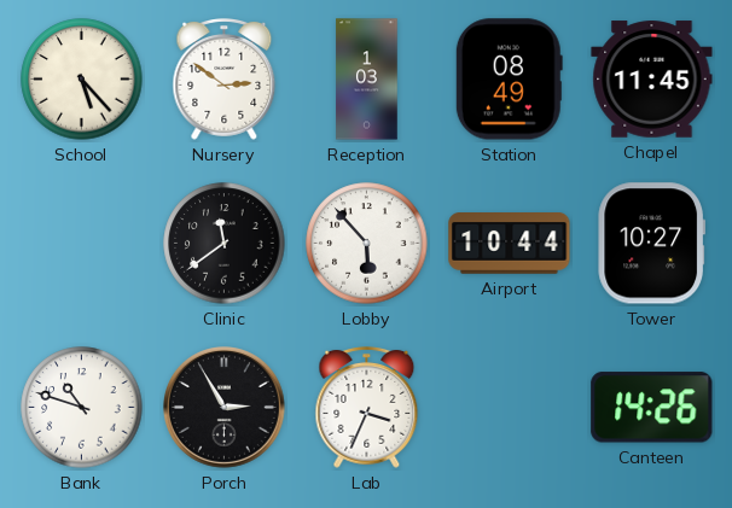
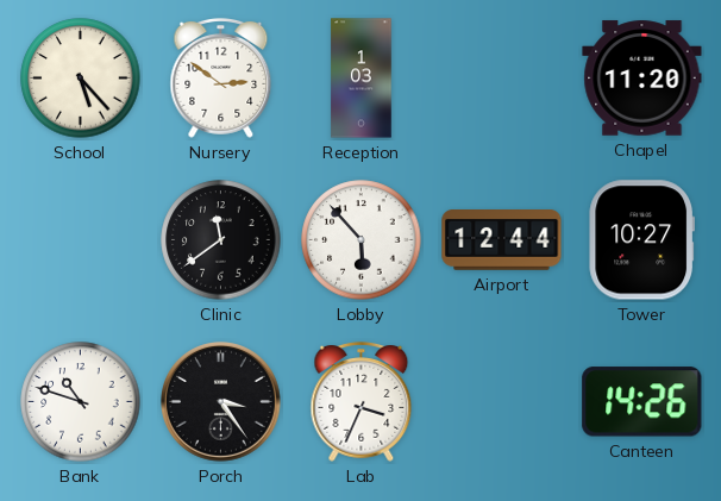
Station: 08:49 -> none (509, 80)
Chapel: 11:45 -> 11:20 (642, 79)
Airport: 10:44 -> 12:44 (502, 240)
Porch: 2:55 -> 3:24 (221, 402)
